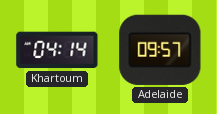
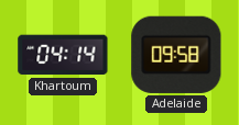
Adelaide: 09:57 -> 09:58 (176, 55)
